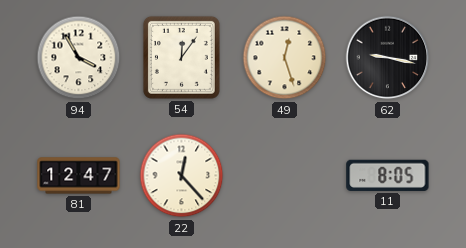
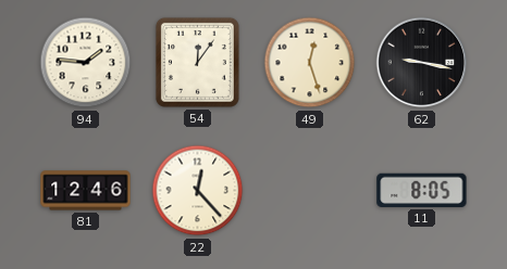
94: 3:55 -> 1:46 (86, 63)
81: 12:47 -> 12:46 (86, 191)
